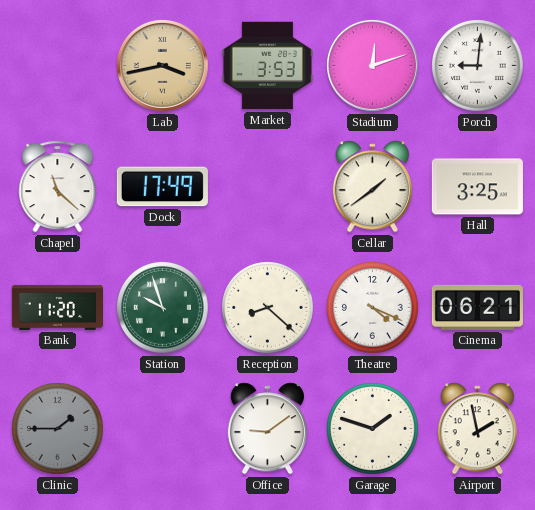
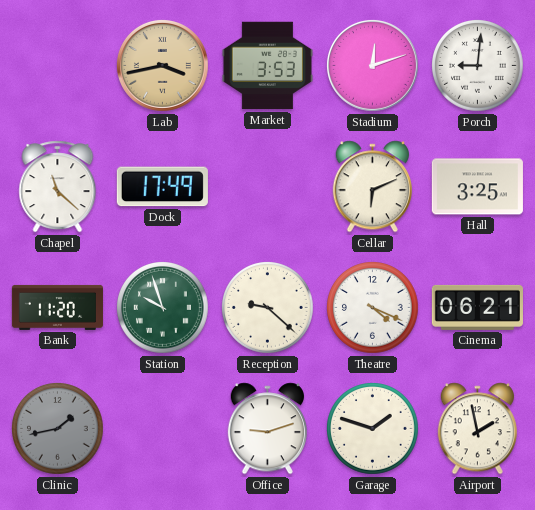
Cellar: 1:39 -> 6:11 (372, 187)
Reception: 8:22 -> 9:22 (268, 308)
Clinic: 1:45 -> 1:43 (58, 429)
Office: 9:09 -> 9:12 (267, 429)
